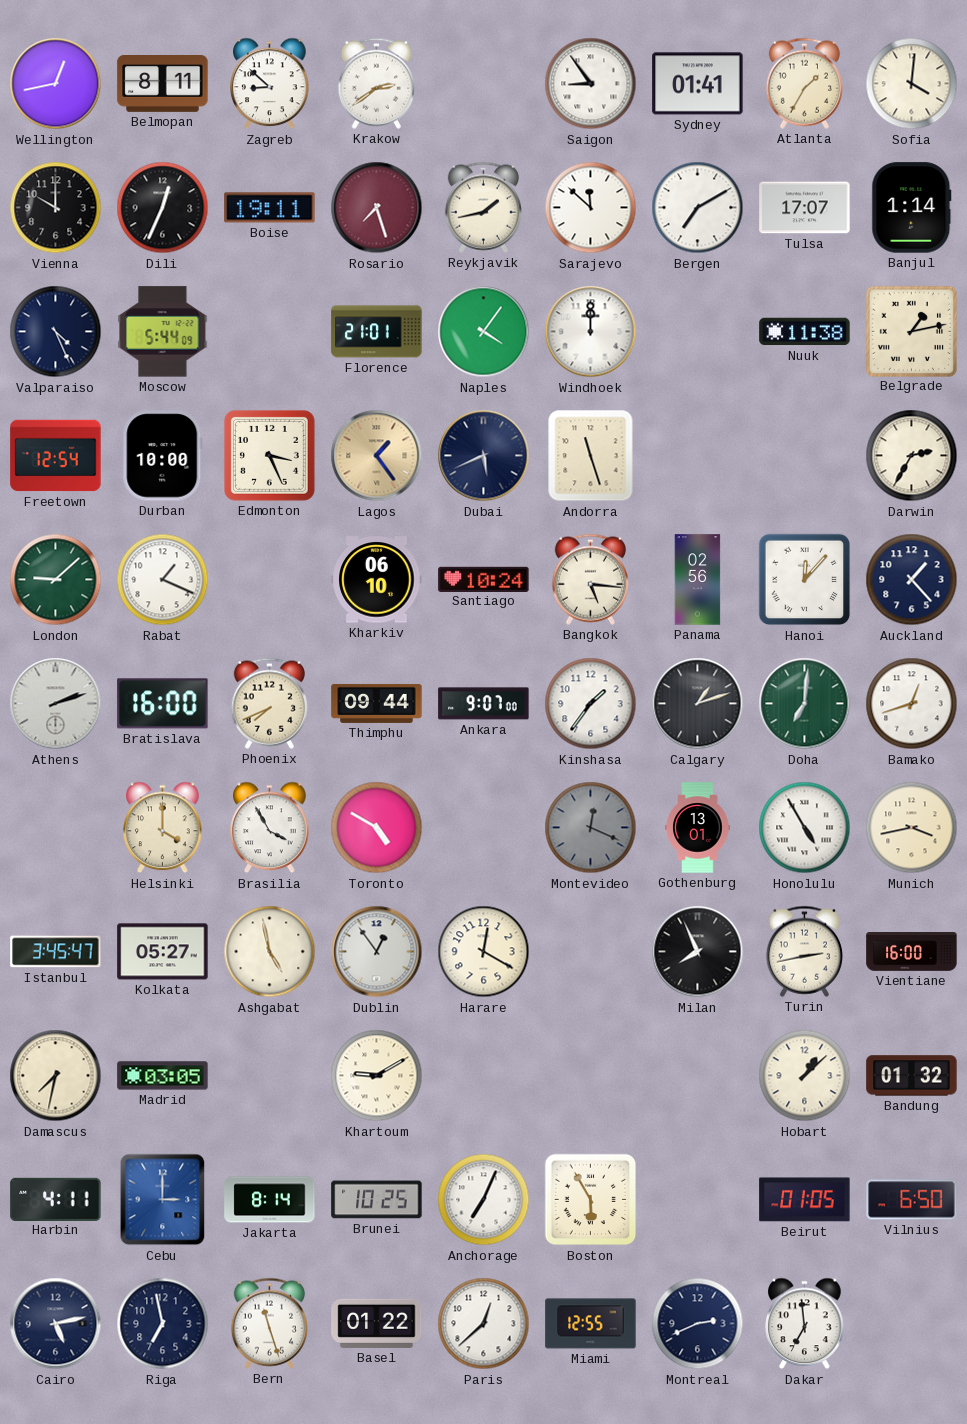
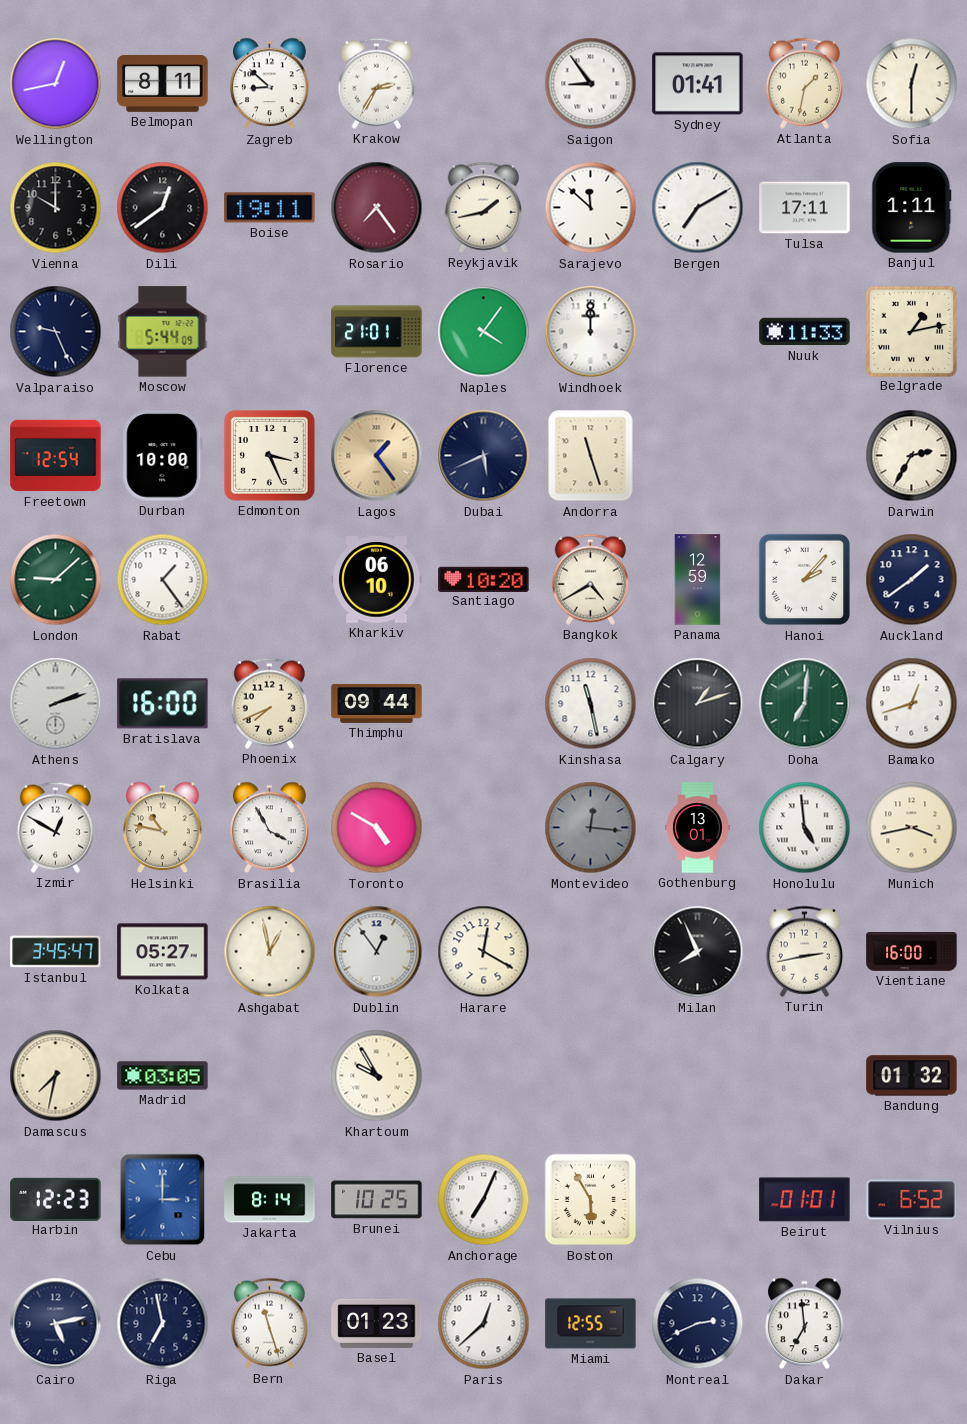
Krakow: 2:39 -> 2:35 (376, 83)
Atlanta: 1:35 -> 1:32 (804, 83)
Sofia: 4:01 -> 12:30 (912, 84)
Dili: 12:34 -> 12:39 (163, 208)
Rosario: 7:27 -> 7:24 (377, 208)
Tulsa: 17:07 -> 17:11 (805, 208)
Banjul: 1:14 -> 1:11 (912, 208)
Valparaiso: 4:26 -> 9:26 (56, 332)
Nuuk: 11:38 -> 11:33 (805, 332)
Rabat: 1:19 -> 1:24 (163, 580)
Santiago: 10:24 -> 10:20 (484, 579)
Bangkok: 5:16 -> 4:40 (590, 579)
Panama: 02:56 -> 12:59 (698, 580)
Hanoi: 12:07 -> 2:07 (805, 580)
Auckland: 1:23 -> 1:39 (912, 580)
Ankara: 9:07 -> none (484, 704)
Kinshasa: 1:36 -> 11:28 (591, 704)
Izmir: none -> 12:50 (55, 827)
Helsinki: 4:00 -> 10:47 (163, 828)
Montevideo: 12:19 -> 12:16 (591, 828)
Honolulu: 4:55 -> 4:59 (805, 828)
Ashgabat: 4:58 -> 12:58 (270, 952)
Khartoum: 9:10 -> 9:55 (377, 1076)
Hobart: 1:08 -> none (805, 1076)
Harbin: 4:11 -> 12:23 (56, 1199)
Beirut: 01:05 -> 01:01 (805, 1200)
Vilnius: 6:50 -> 6:52 (912, 1200)
Basel: 01:22 -> 01:23 (377, 1323)
